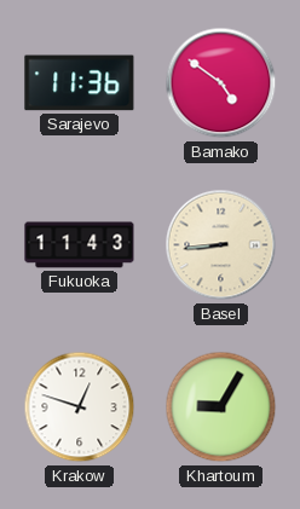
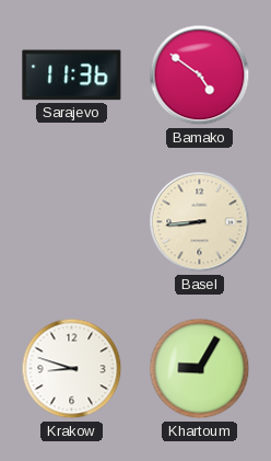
Fukuoka: 11:43 -> none (80, 245)
Krakow: 12:48 -> 8:48 (72, 369)
